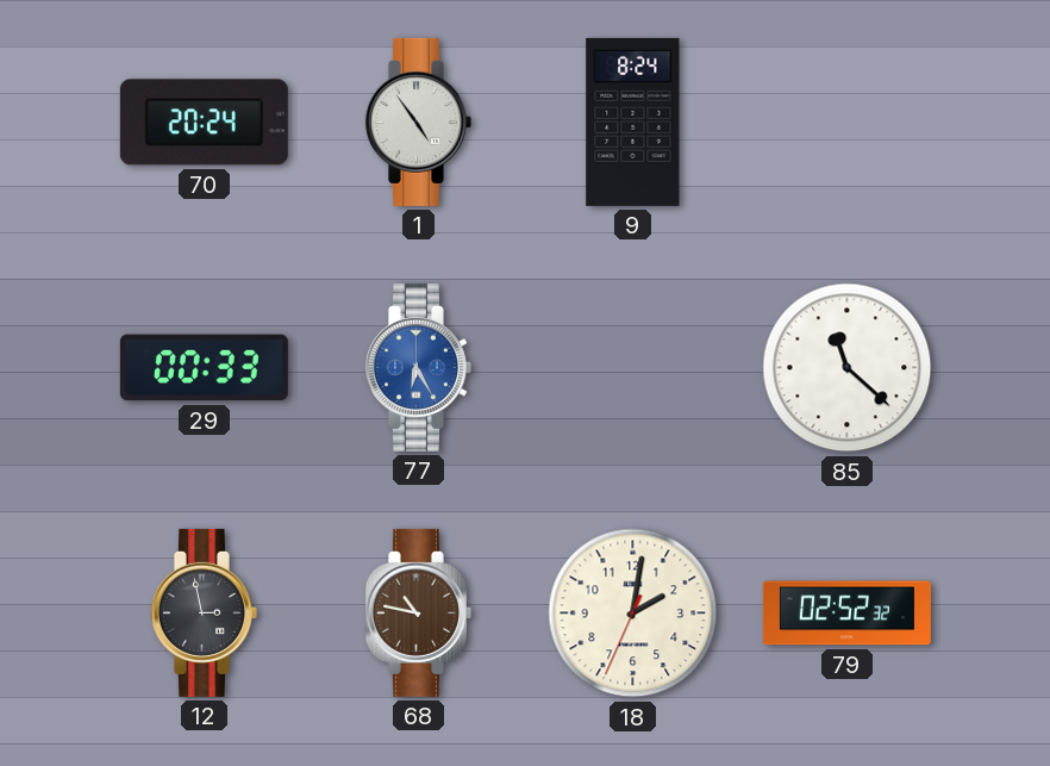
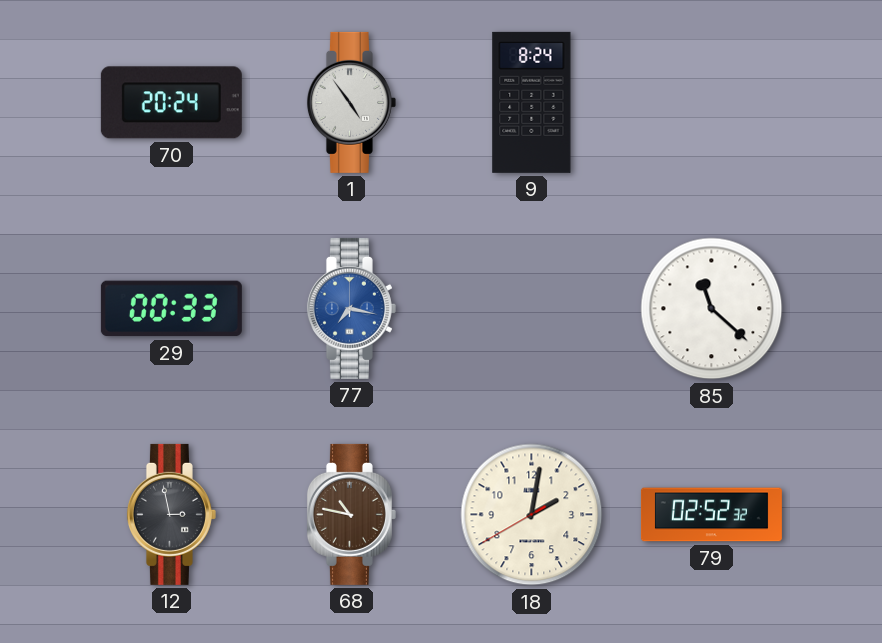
77: 6:25 -> 7:17 (351, 308)
18: 2:01:34 -> 2:01:40 (532, 515)
